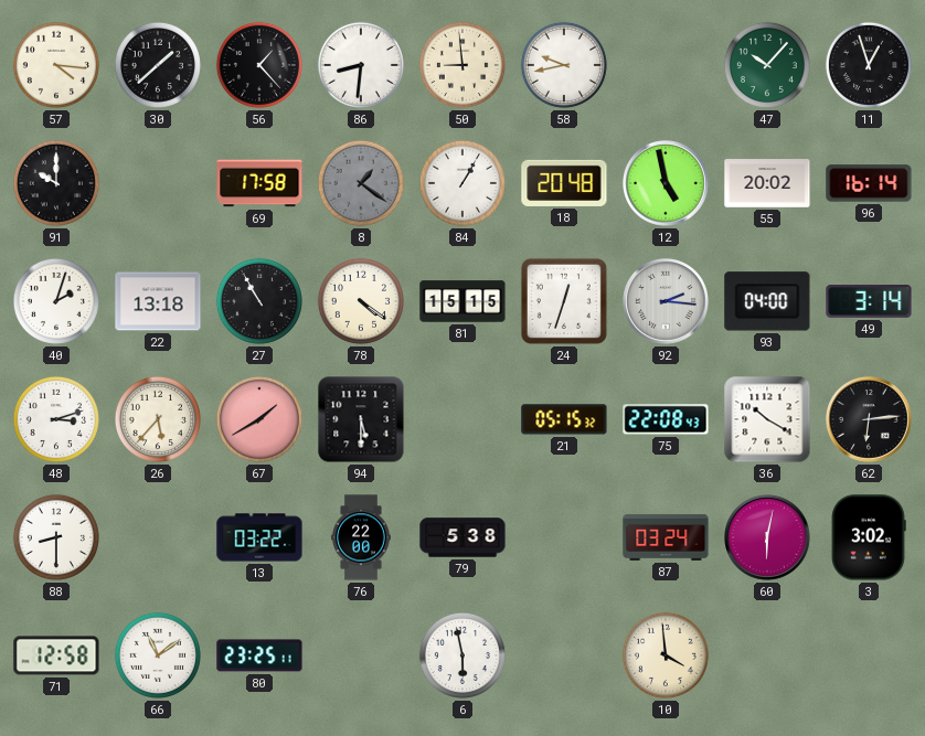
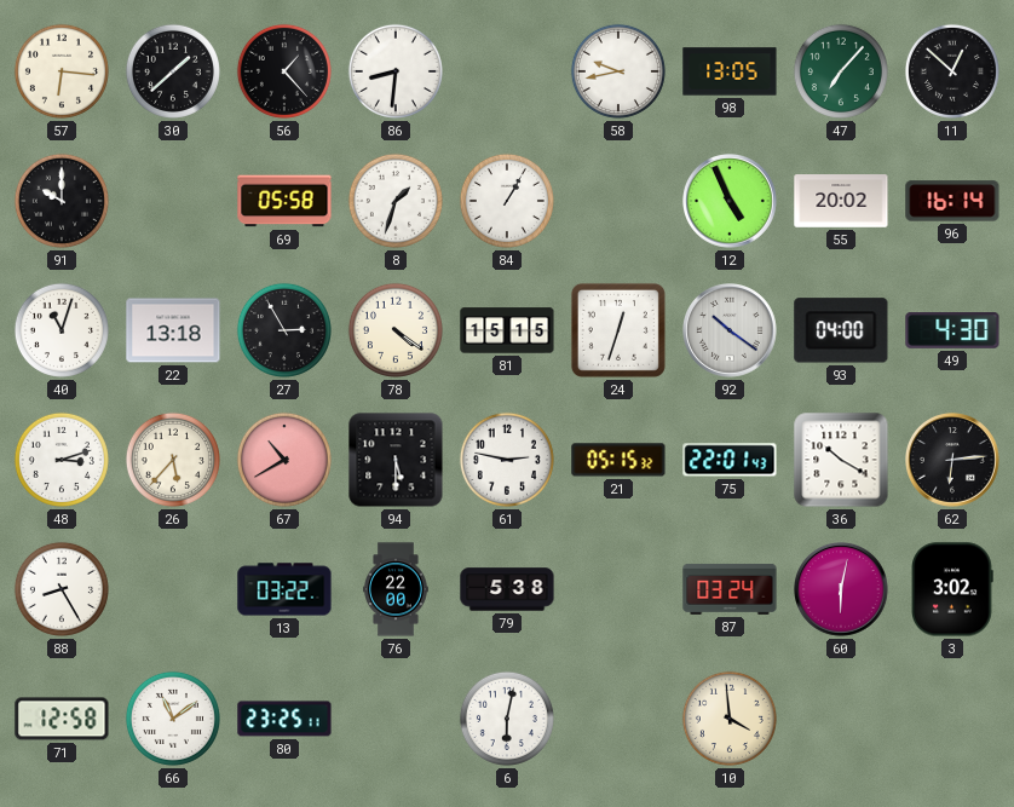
57: 4:16 -> 6:16 (62, 71)
50: 8:59 -> none (462, 65)
98: none -> 13:05 (730, 71)
47: 10:07 -> 7:07 (841, 71)
11: 12:57 -> 12:52 (952, 71)
69: 17:58 -> 05:58 (284, 201)
8: 1:21 -> 1:33 (396, 201)
8 dial: grey -> white (396, 201)
18: 20:48 -> none (564, 183)
12: 4:58 -> 4:56 (731, 202)
40: 2:03 -> 11:03 (62, 330)
27: 10:55 -> 2:55 (284, 330)
92: 2:16 -> 10:21 (731, 332)
49: 3:14 -> 4:30 (952, 332)
67: 1:40 -> 10:40 (284, 460)
61: none -> 2:47 (507, 460)
75: 22:08 -> 22:01 (730, 460)
88: 8:30 -> 8:25 (62, 589)
6: 5:58 -> 6:02 (507, 719)
